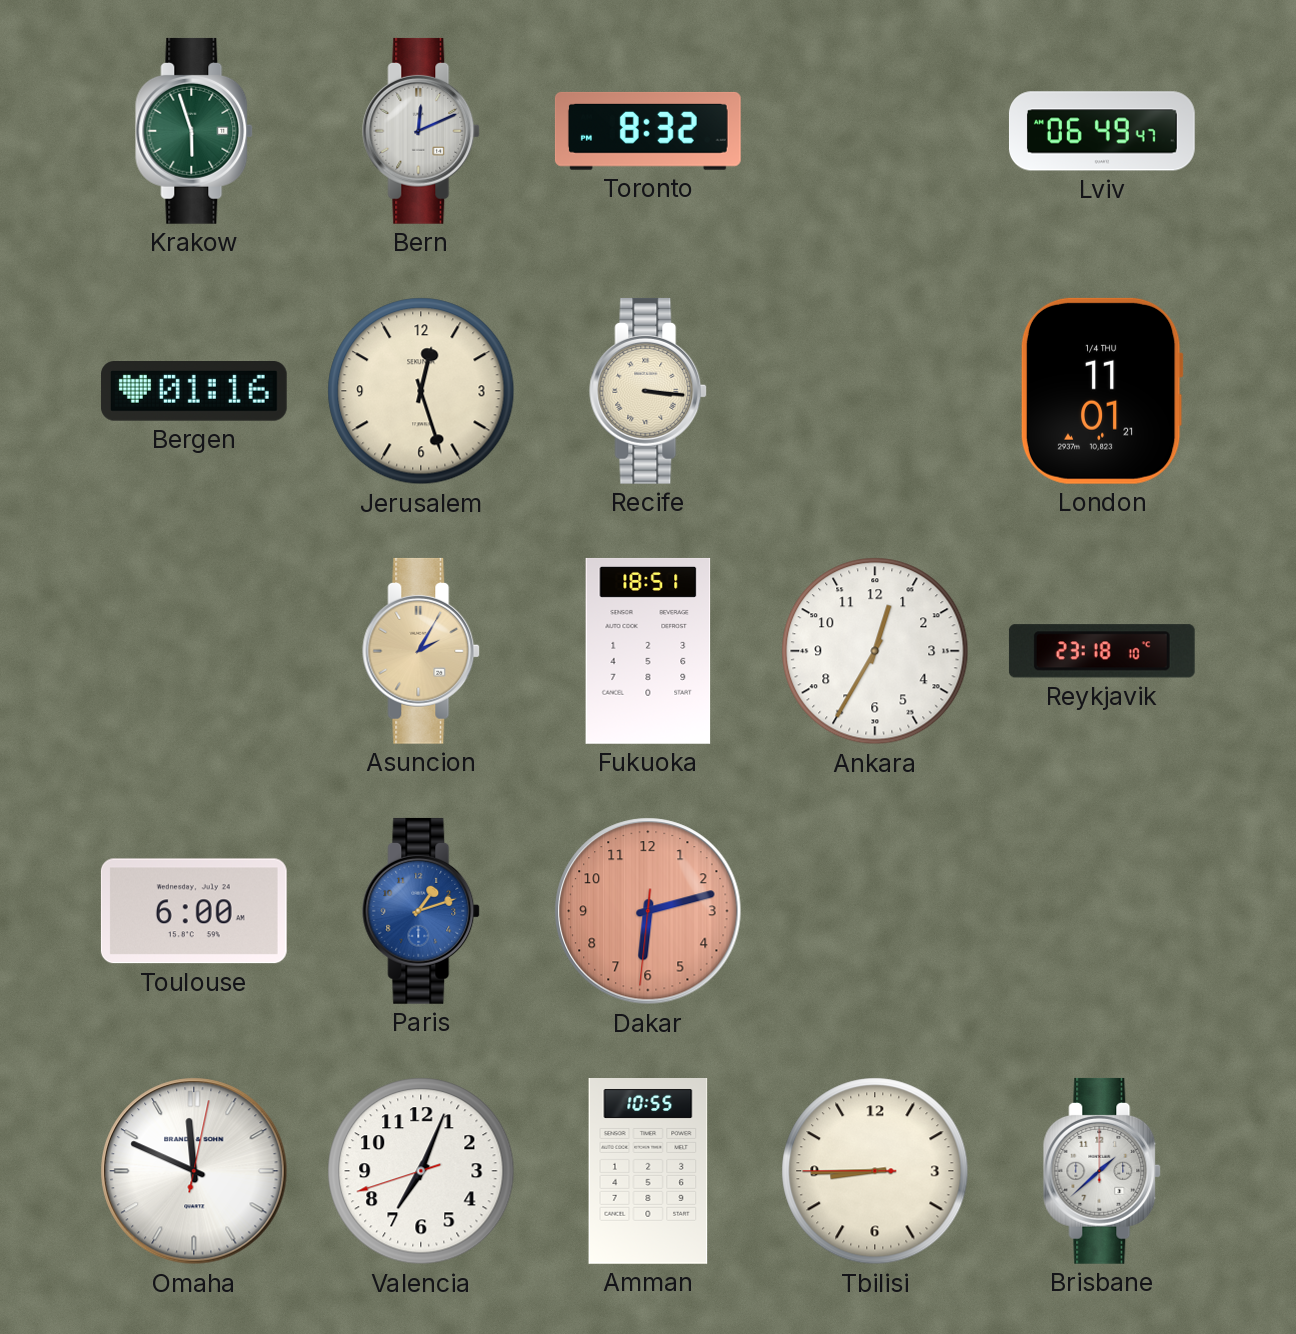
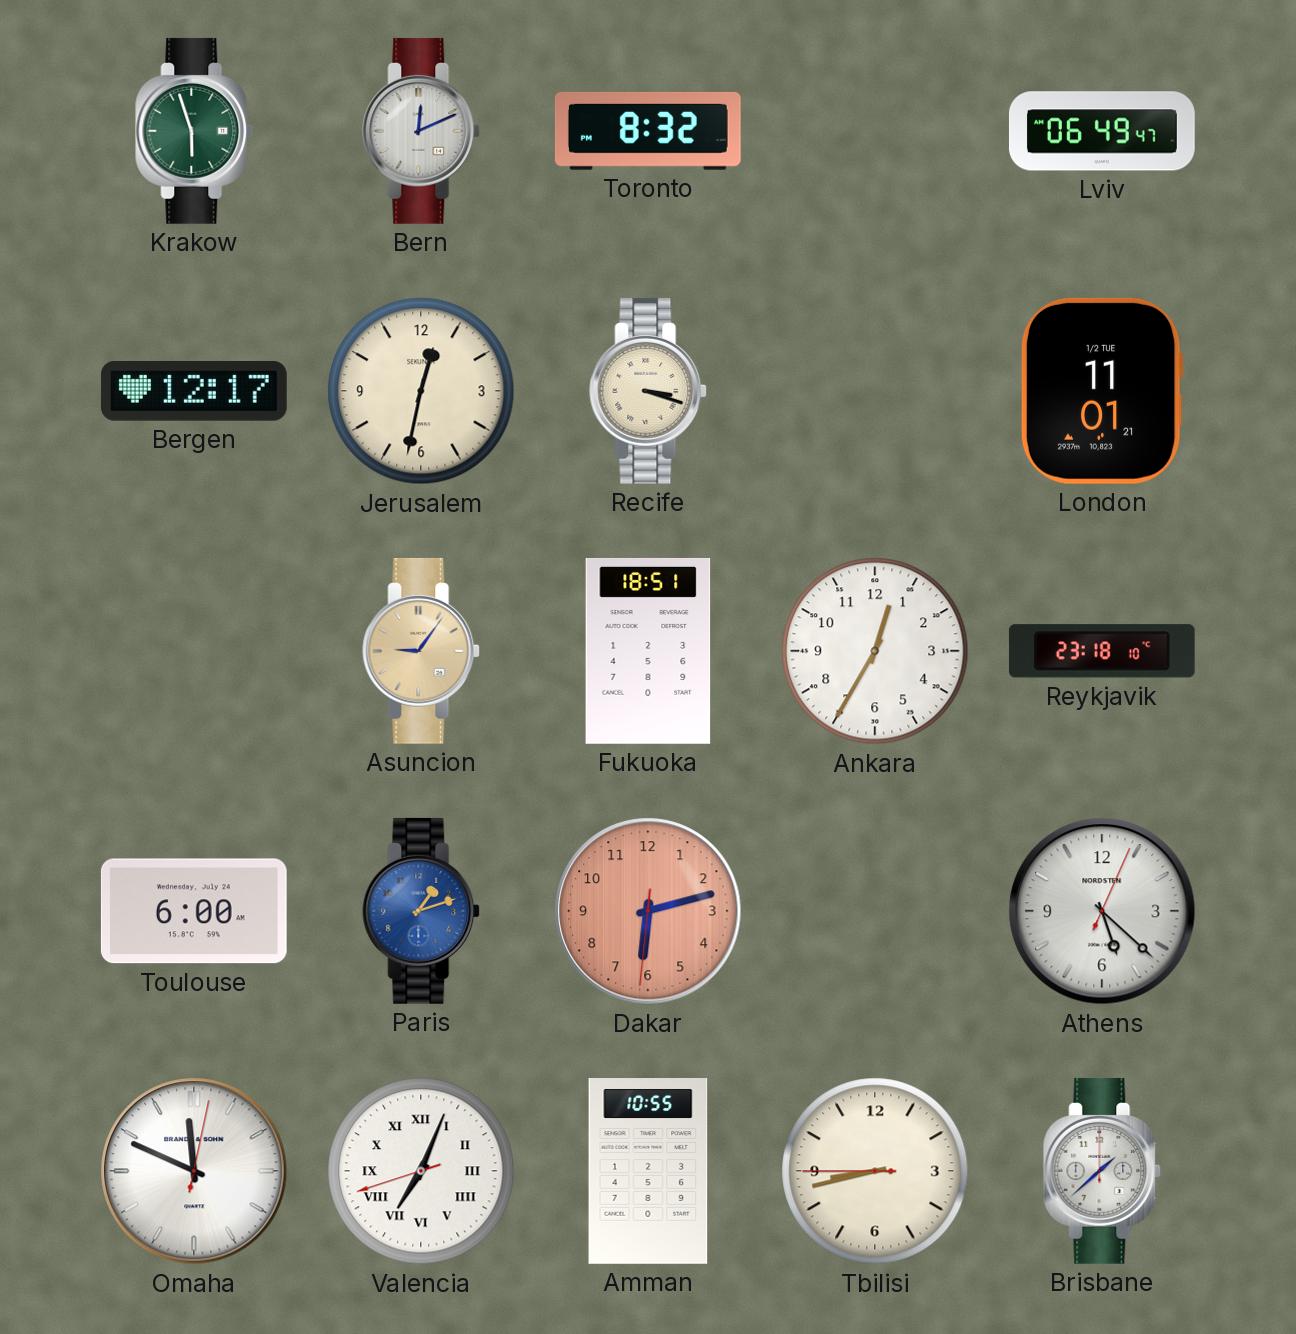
Bergen: 01:16 -> 12:17 (194, 391)
Jerusalem: 12:27 -> 12:32 (421, 391)
Recife: 3:16 -> 3:18 (649, 391)
London date: 1/4 THU -> 1/2 TUE (1102, 391)
Asuncion: 2:05 -> 9:06 (422, 651)
Athens: none -> 5:22 (1102, 911)
Valencia numerals: Arabic -> Roman (421, 1171)
Tbilisi: 8:44 -> 8:42 (875, 1171)
